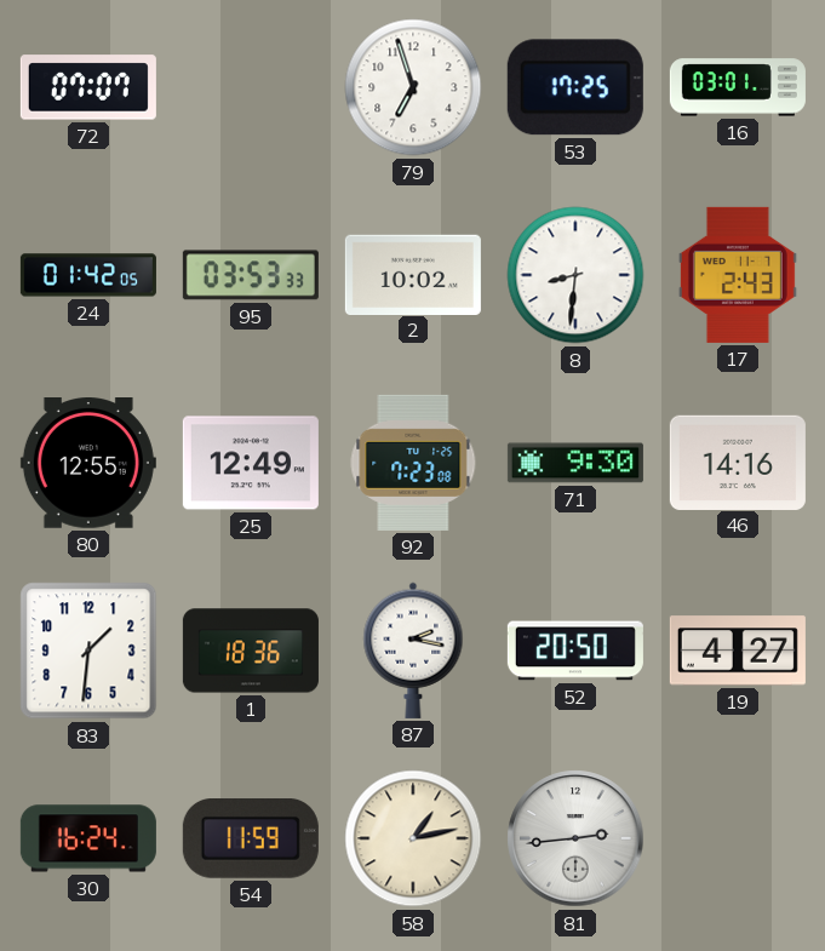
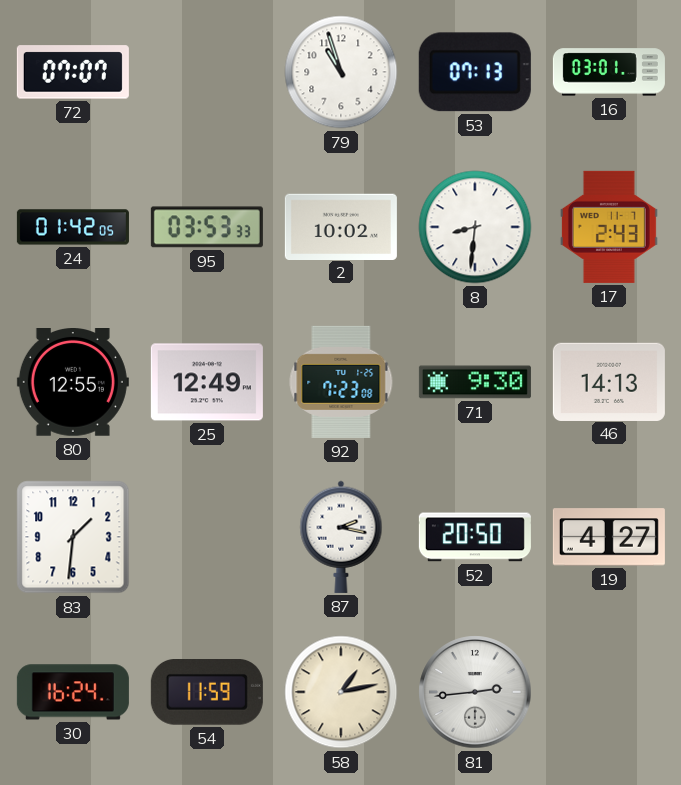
79: 6:57 -> 10:57 (341, 72)
53: 17:25 -> 07:13 (475, 72)
46: 14:16 -> 14:13 (609, 381)
1: 18:36 -> none (251, 651)
